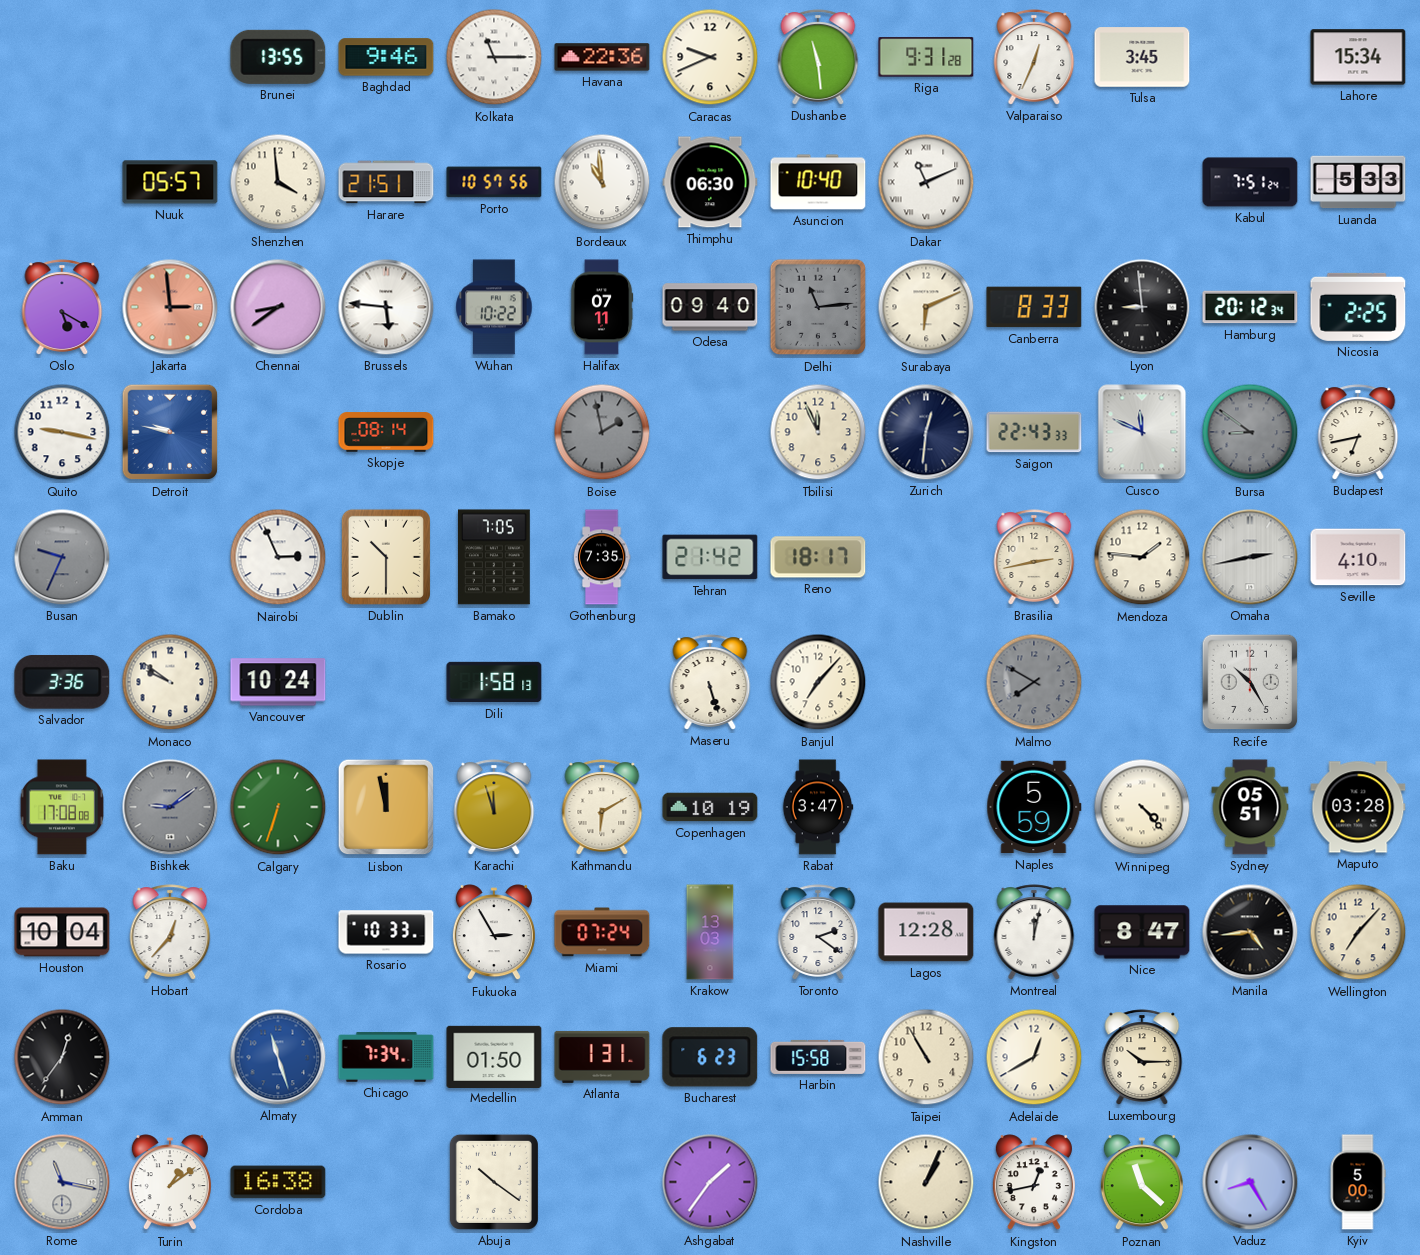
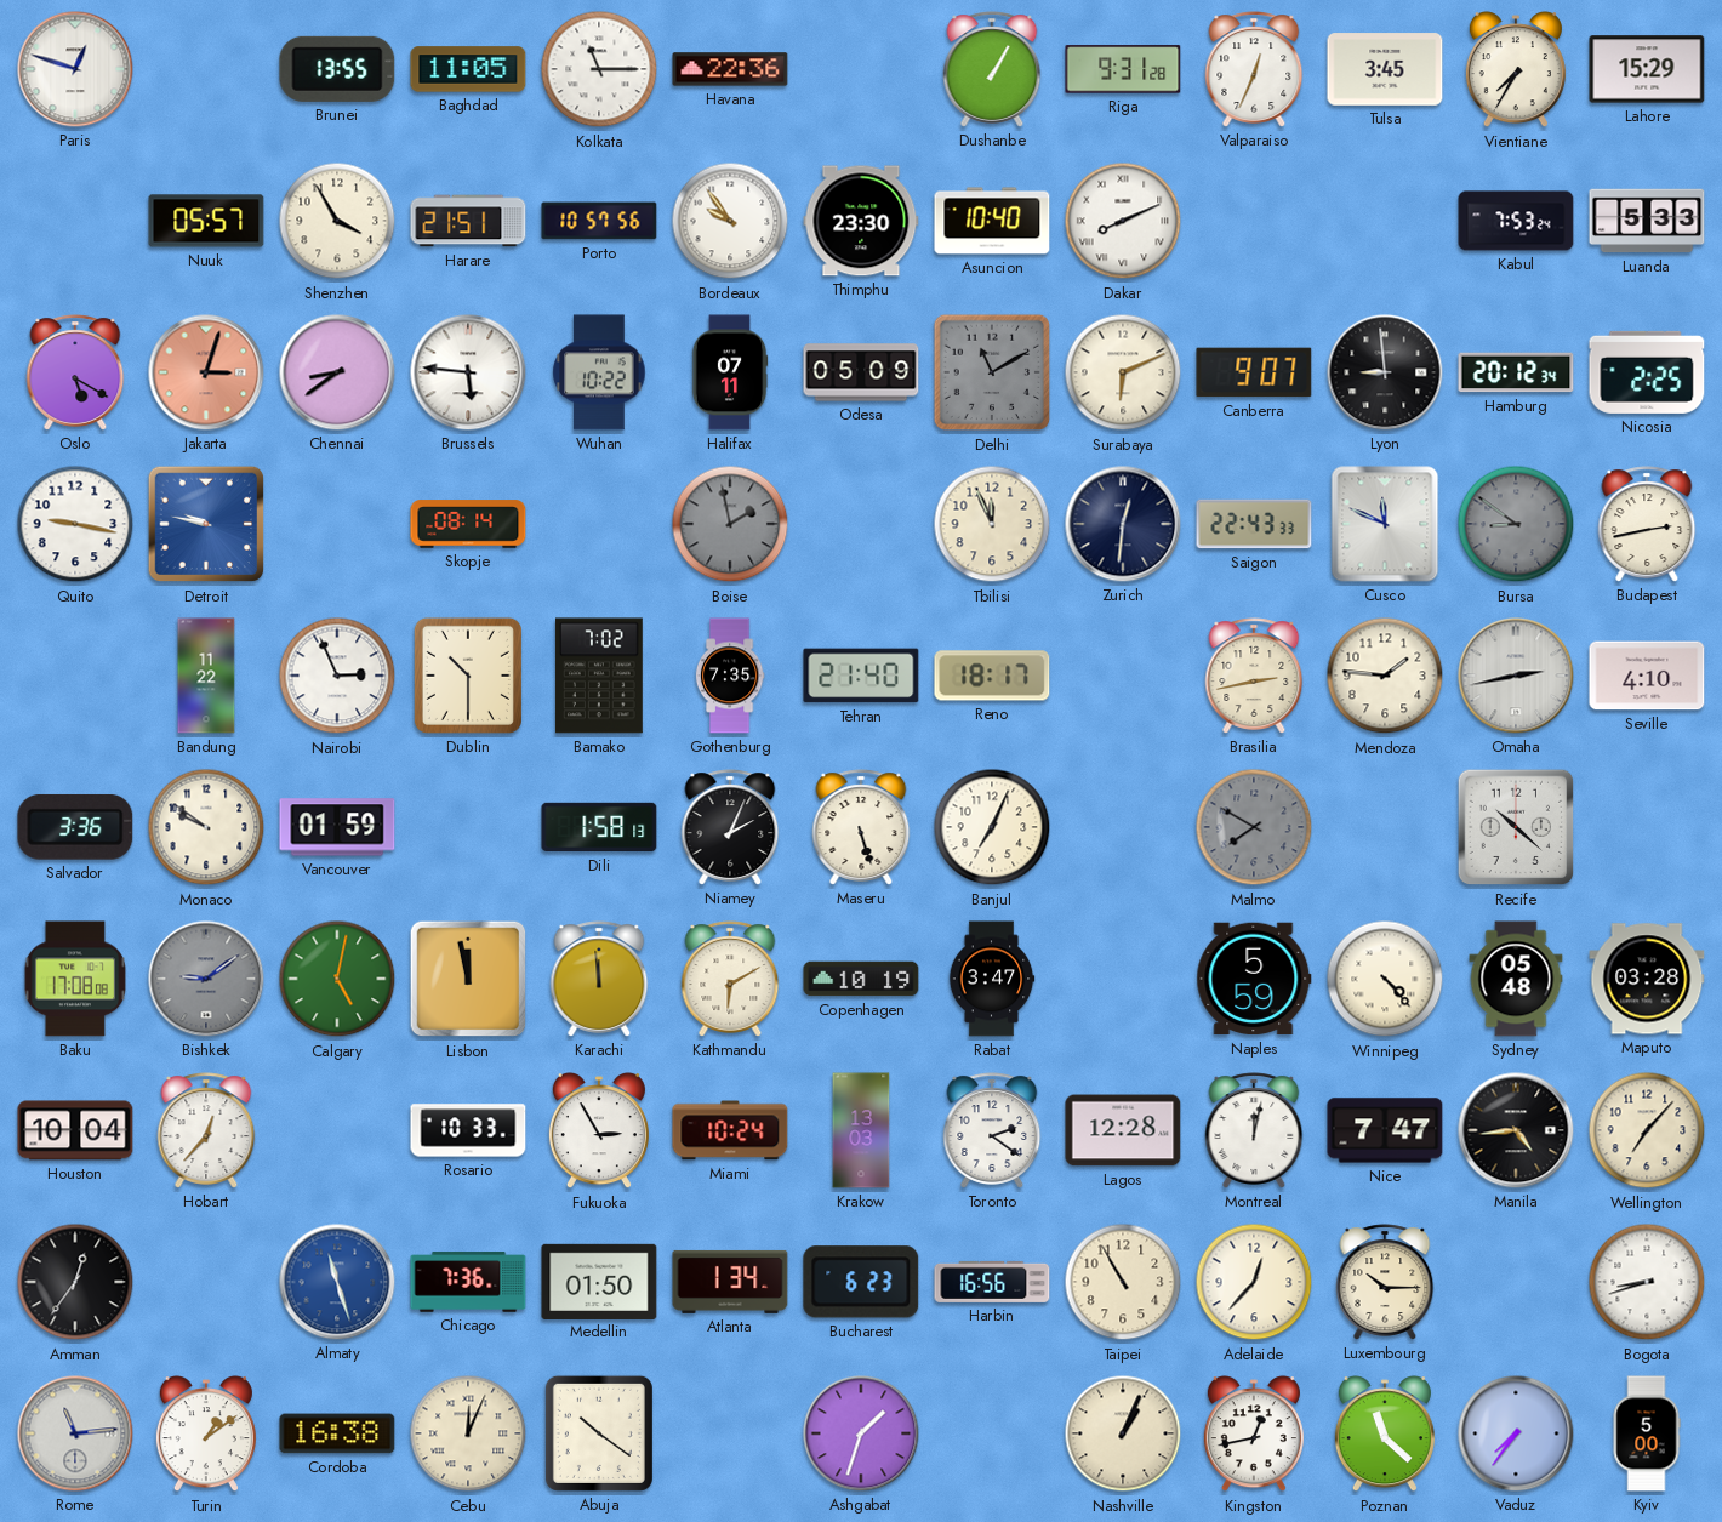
Paris: none -> 12:48 (75, 69)
Baghdad: 9:46 -> 11:05 (468, 69)
Caracas: 9:41 -> none (710, 57)
Dushanbe: 11:29 -> 1:05 (992, 69)
Vientiane: none -> 7:35 (1516, 70)
Lahore: 15:34 -> 15:29 (1647, 69)
Shenzhen: 3:59 -> 3:55 (337, 221)
Bordeaux: 10:59 -> 9:54 (730, 221)
Thimphu: 06:30 -> 23:30 (861, 221)
Dakar: 11:11 -> 8:11 (1123, 221)
Kabul: 7:51 -> 7:53 (1516, 221)
Jakarta: 2:59 -> 3:03 (206, 372)
Odesa: 09:40 -> 05:09 (861, 372)
Delhi: 11:14 -> 11:10 (992, 372)
Canberra: 8:33 -> 9:07 (1254, 372)
Budapest: 6:43 -> 2:43 (1647, 524)
Busan: 9:34 -> none (62, 557)
Bandung: none -> 11:22 (206, 676)
Bamako: 7:05 -> 7:02 (600, 676)
Tehran: 21:42 -> 21:40 (861, 676)
Vancouver: 10:24 -> 01:59 (337, 827)
Niamey: none -> 2:04 (730, 827)
Banjul: 7:07 -> 7:04 (992, 827)
Recife: 10:25 -> 10:22 (1516, 827)
Calgary: 6:33 -> 5:02 (337, 979)
Karachi: 11:57 -> 11:59 (599, 979)
Sydney: 05:51 -> 05:48 (1516, 979)
Miami: 07:24 -> 10:24 (730, 1130)
Nice: 8:47 -> 7:47 (1385, 1130)
Chicago: 7:34 -> 7:36 (468, 1282)
Atlanta: 1:31 -> 1:34 (730, 1282)
Harbin: 15:58 -> 16:56 (992, 1282)
Adelaide: 12:40 -> 12:37 (1254, 1282)
Bogota: none -> 8:42 (1647, 1282)
Rome: 11:17 -> 11:14 (75, 1433)
Cebu: none -> 12:04 (468, 1433)
Ashgabat: 1:36 -> 1:33 (861, 1433)
Vaduz: 8:25 -> 7:36 (1516, 1433)
